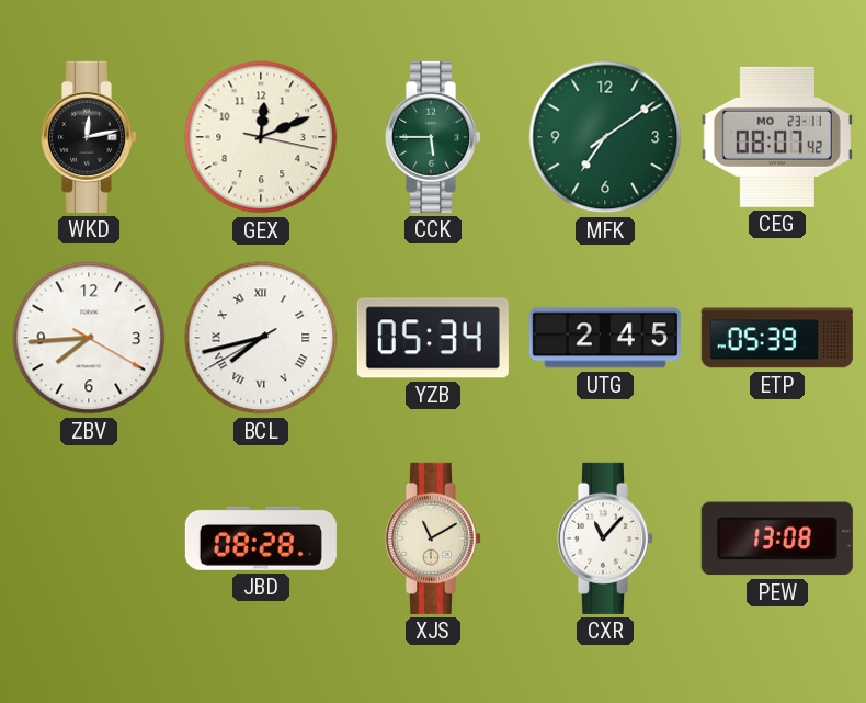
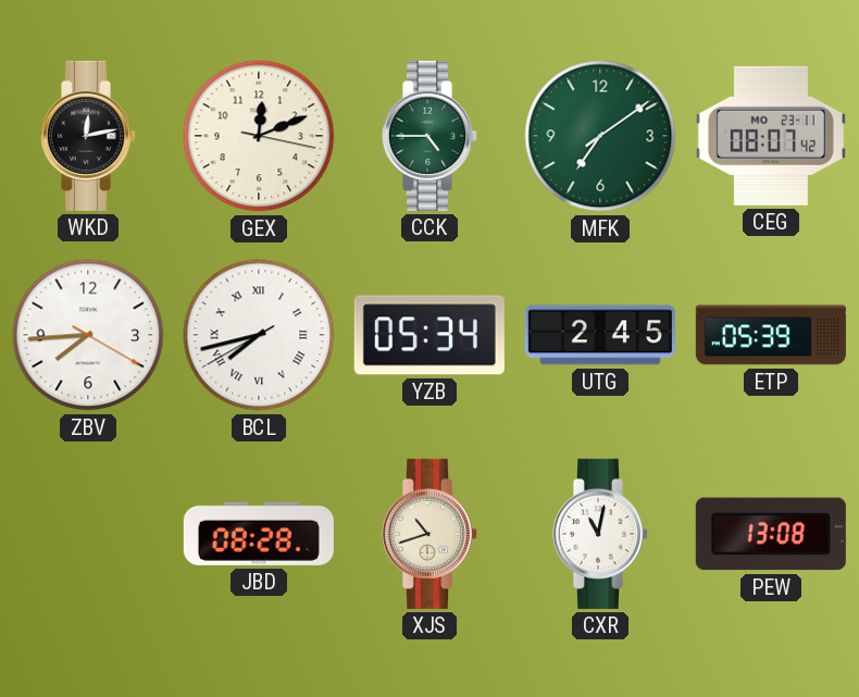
CCK: 5:45 -> 4:45 (428, 136)
XJS: 11:10 -> 10:42 (428, 534)
CXR: 11:07 -> 11:02 (599, 534)
